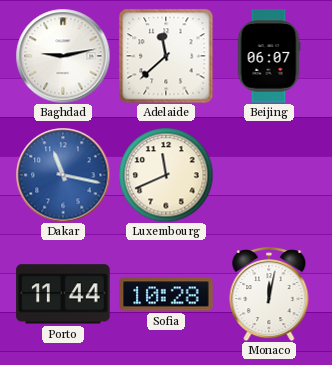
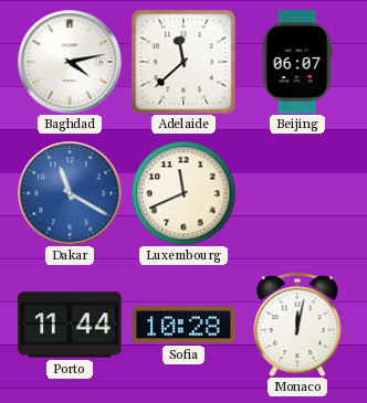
Baghdad: 9:13 -> 4:13 (70, 62)
Dakar: 11:17 -> 11:20 (70, 193)
